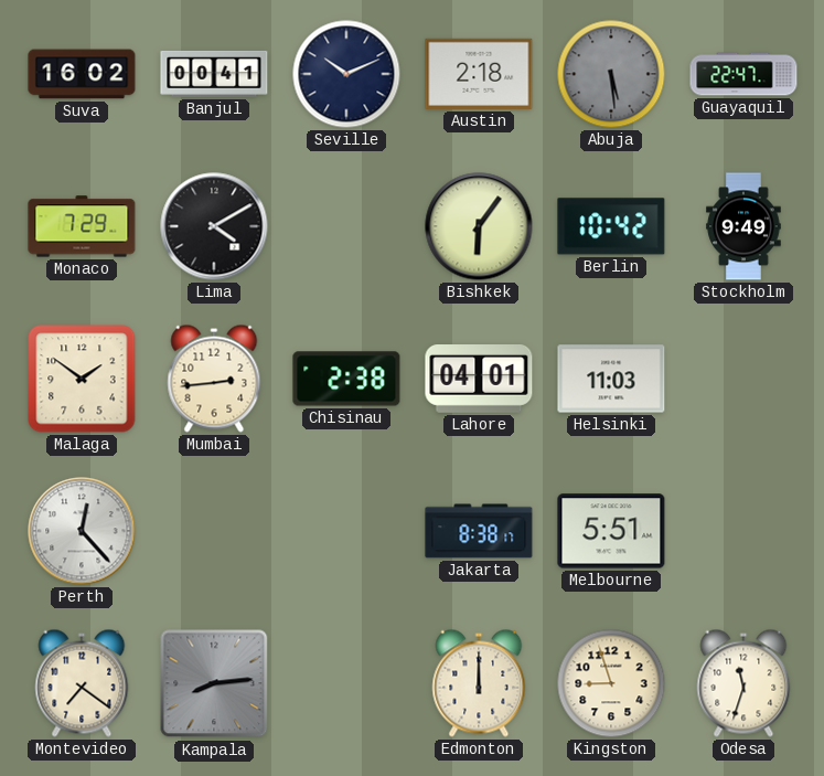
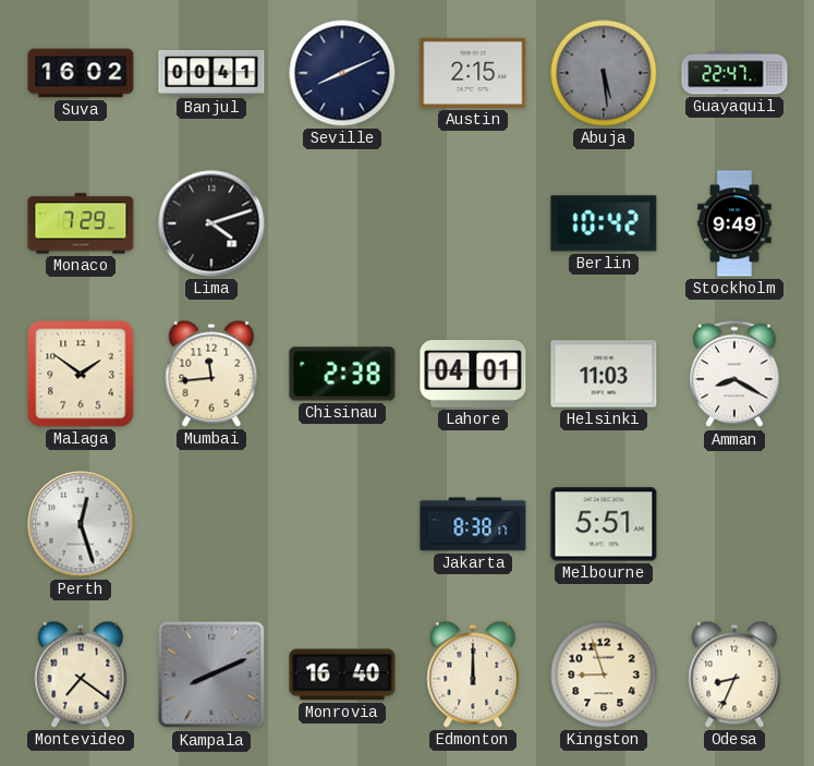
Seville: 10:11 -> 8:11 (342, 73)
Austin: 2:18 -> 2:15 (473, 73)
Lima: 4:10 -> 4:12 (211, 223)
Bishkek: 6:06 -> none (479, 226)
Mumbai: 2:44 -> 11:44 (211, 374)
Amman: none -> 8:20 (734, 374)
Perth: 12:23 -> 12:27 (81, 524)
Kampala: 8:14 -> 8:11 (211, 674)
Monrovia: none -> 16:40 (342, 674)
Odesa: 11:33 -> 8:34 (734, 674)
